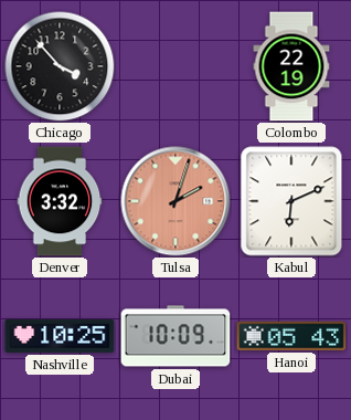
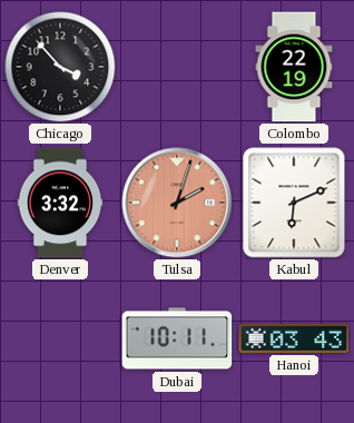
Nashville: 10:25 -> none (60, 336)
Dubai: 10:09 -> 10:11 (177, 338)
Hanoi: 05:43 -> 03:43 (294, 338)
